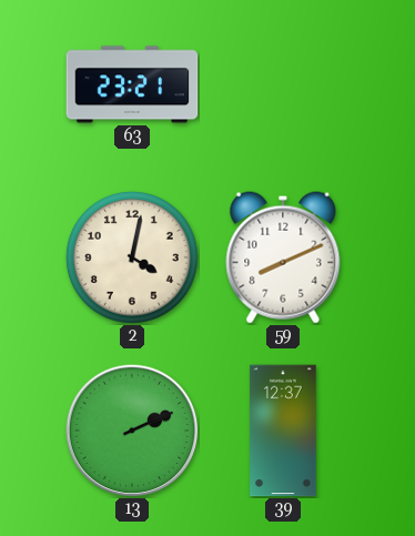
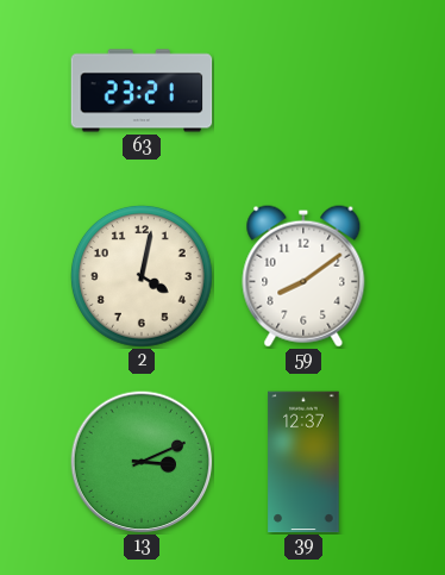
59: 8:11 -> 8:09 (303, 276)
13: 2:11 -> 3:11 (142, 462)
